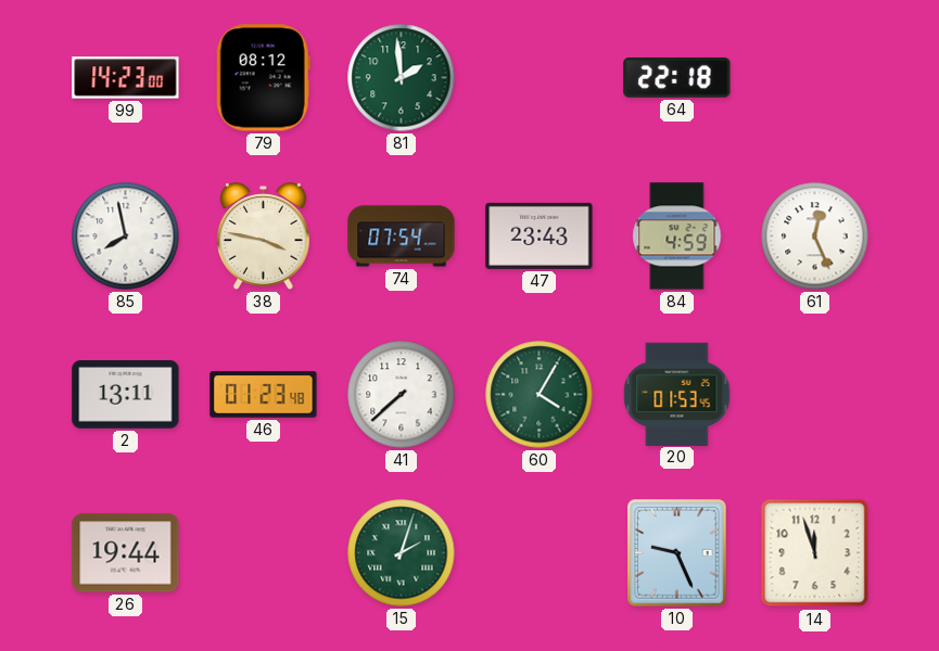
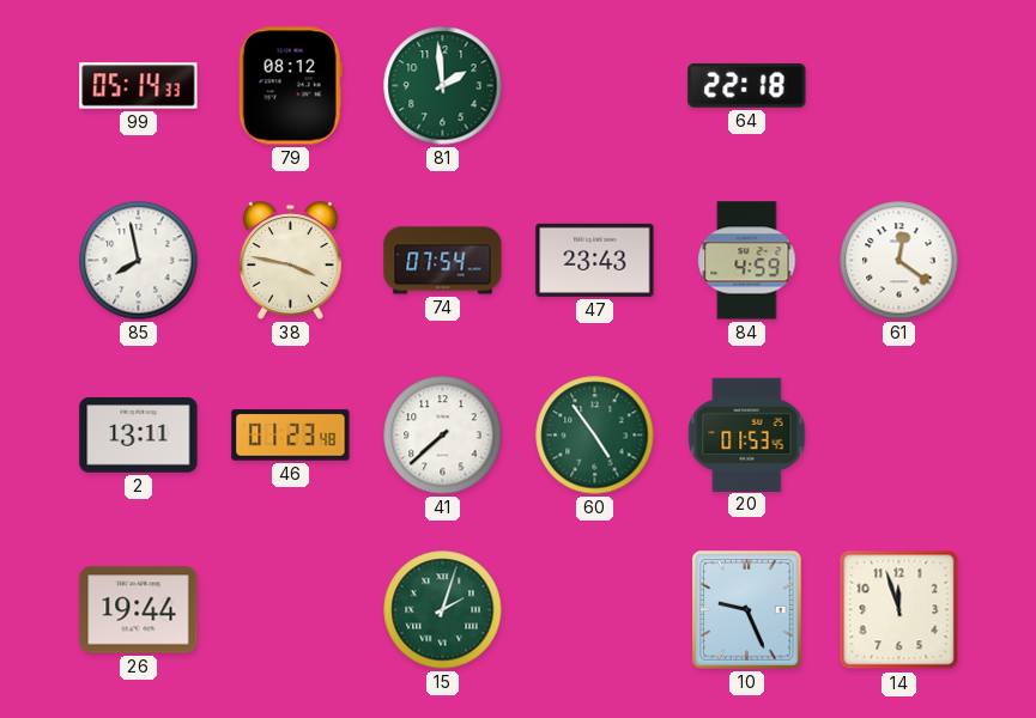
99: 14:23 -> 05:14 (139, 86)
61: 12:26 -> 12:21 (899, 261)
60: 4:05 -> 4:54 (595, 436)
